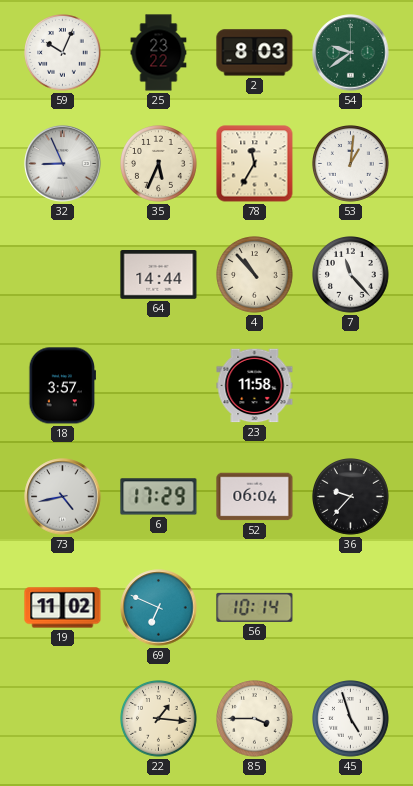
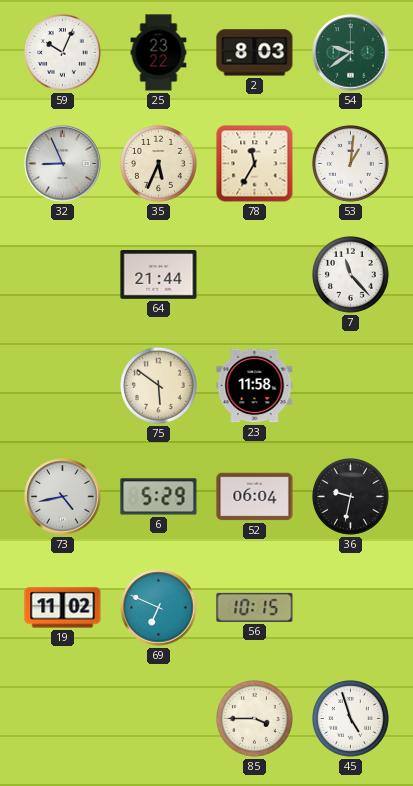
64: 14:44 -> 21:44 (159, 275)
4: 10:53 -> none (255, 275)
18: 3:57 -> none (62, 386)
75: none -> 5:51 (159, 386)
6: 17:29 -> 5:29 (159, 497)
36: 9:37 -> 9:32 (351, 497)
56: 10:14 -> 10:15 (255, 607)
22: 1:16 -> none (159, 719)
